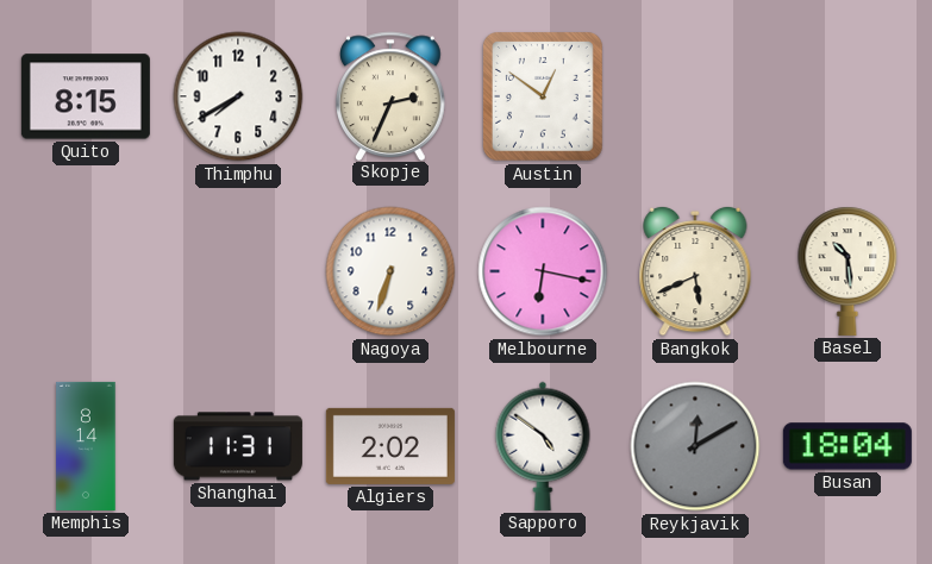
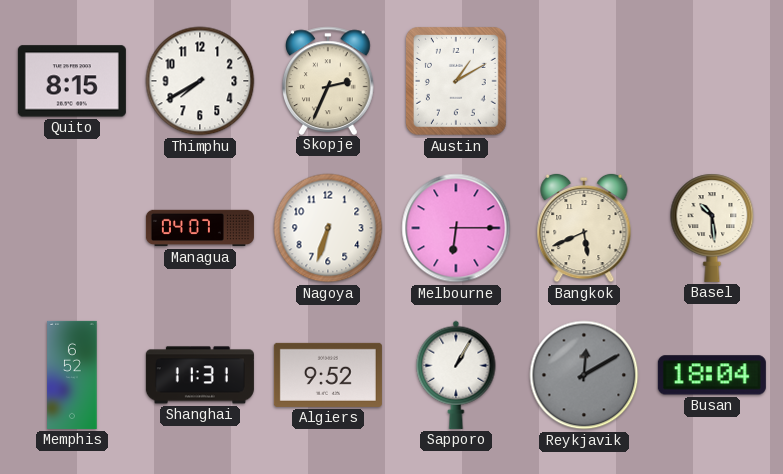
Austin: 12:51 -> 1:10 (457, 82)
Managua: none -> 04:07 (200, 228)
Melbourne: 6:17 -> 6:15 (456, 228)
Memphis: 8:14 -> 6:52 (72, 375)
Algiers: 2:02 -> 9:52 (328, 375)
Sapporo: 4:51 -> 1:05 (456, 375)
